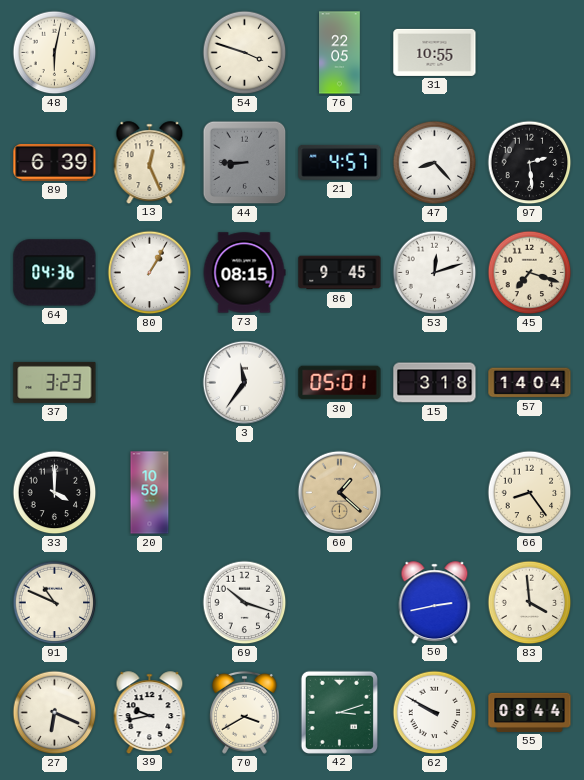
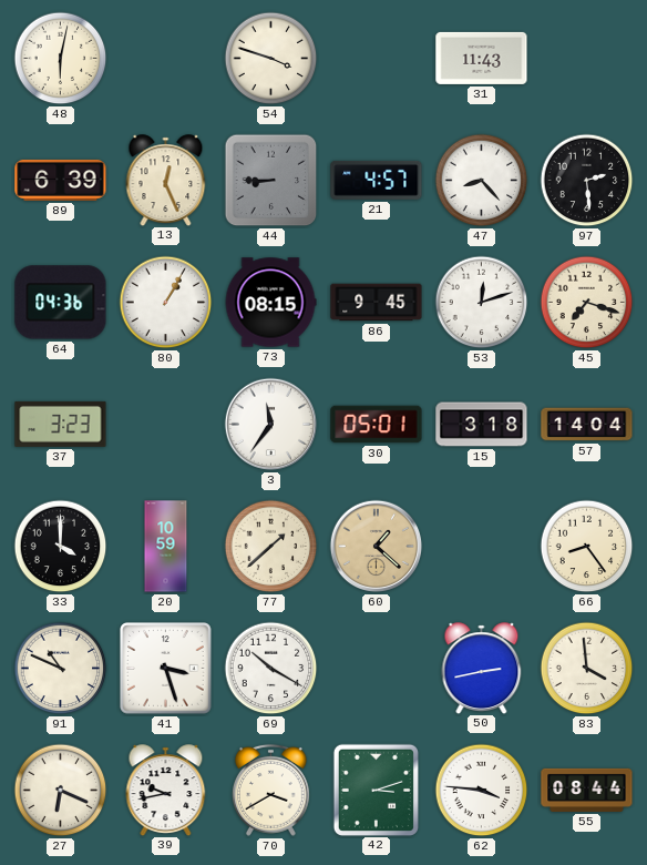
76: 22:05 -> none (340, 53)
31: 10:55 -> 11:43 (482, 58)
77: none -> 1:38 (271, 547)
41: none -> 3:27 (166, 669)
69: 10:18 -> 10:20 (271, 669)
62: 9:50 -> 3:46 (482, 791)
